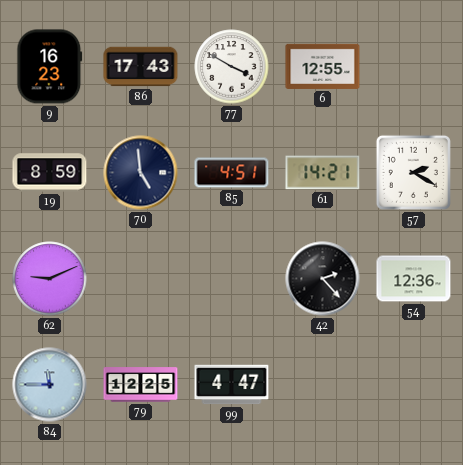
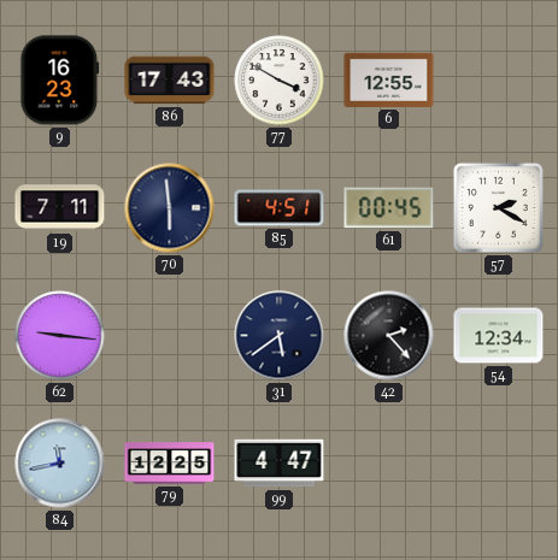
19: 8:59 -> 7:11 (60, 208)
70: 4:59 -> 5:59 (170, 208)
61: 14:21 -> 00:45 (389, 208)
62: 9:11 -> 9:16 (60, 336)
31: none -> 5:39 (280, 336)
54: 12:36 -> 12:34 (499, 336)
84: 11:45 -> 11:43 (60, 464)
